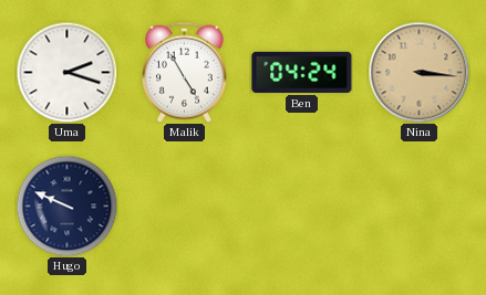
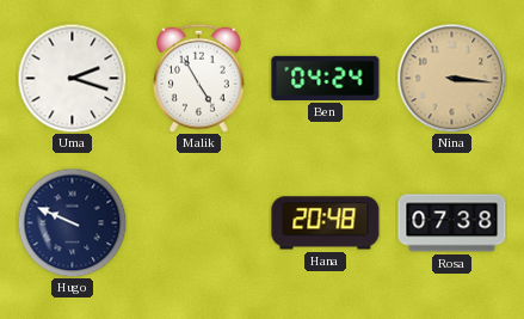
Hana: none -> 20:48 (326, 223)
Rosa: none -> 07:38 (452, 223)
